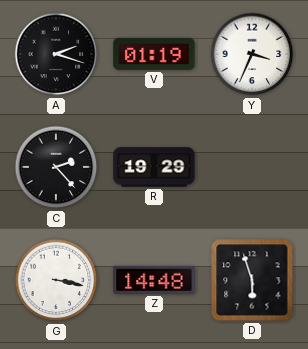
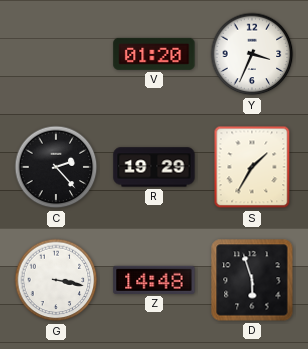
A: 2:18 -> none (56, 54)
V: 01:19 -> 01:20 (154, 54)
S: none -> 1:35 (252, 167)
